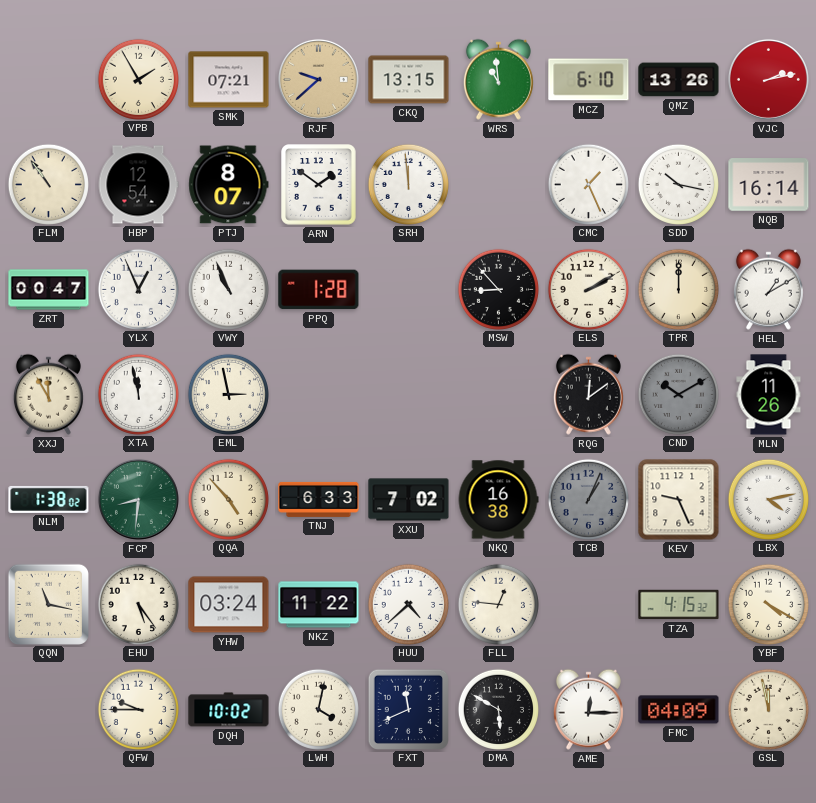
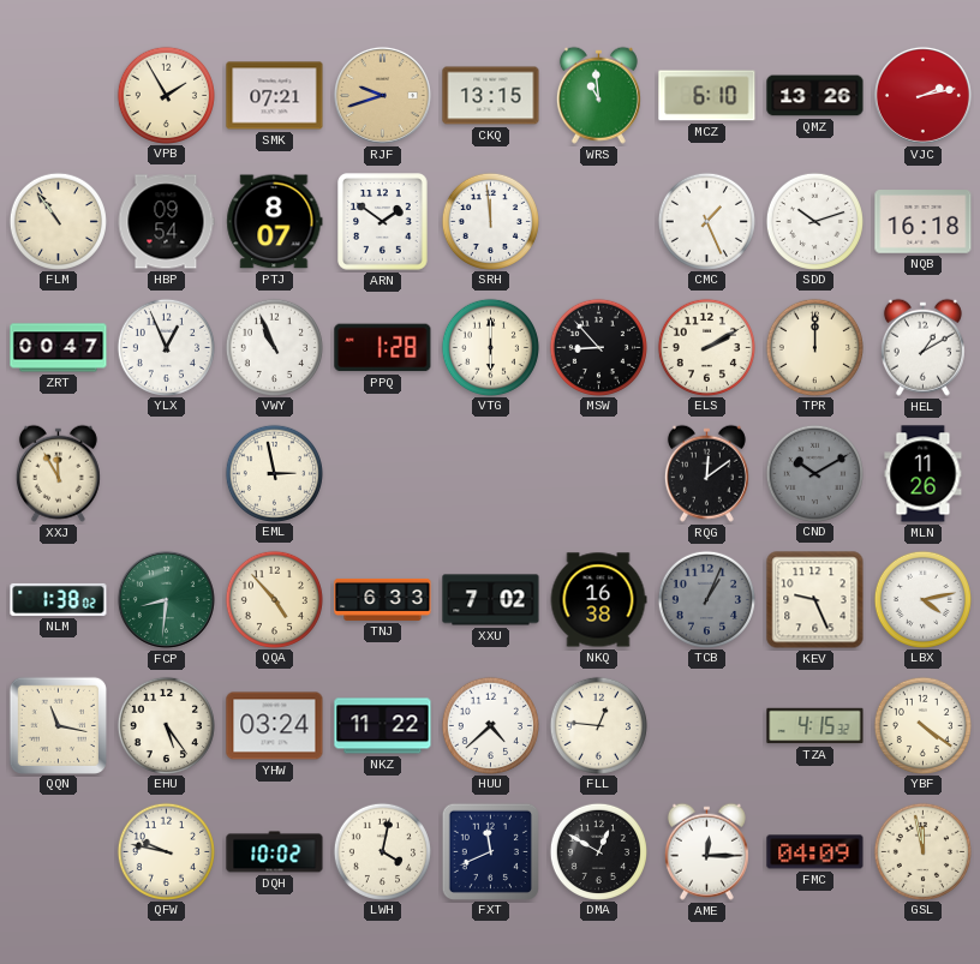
RJF: 9:38 -> 9:42 (382, 95)
HBP: 12:54 -> 09:54 (166, 222)
SDD: 10:17 -> 10:12 (814, 221)
NQB: 16:14 -> 16:18 (924, 222)
VTG: none -> 6:00 (490, 347)
XTA: 11:58 -> none (138, 394)
YBF: 4:20 -> 4:21 (922, 725)
QFW: 9:45 -> 9:47 (166, 851)
DMA: 5:50 -> 12:50 (598, 851)
